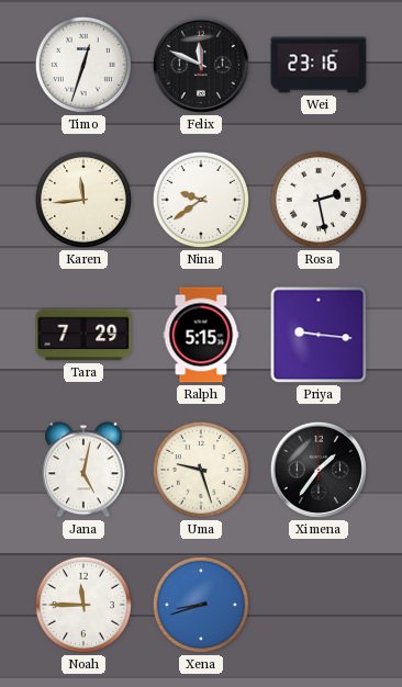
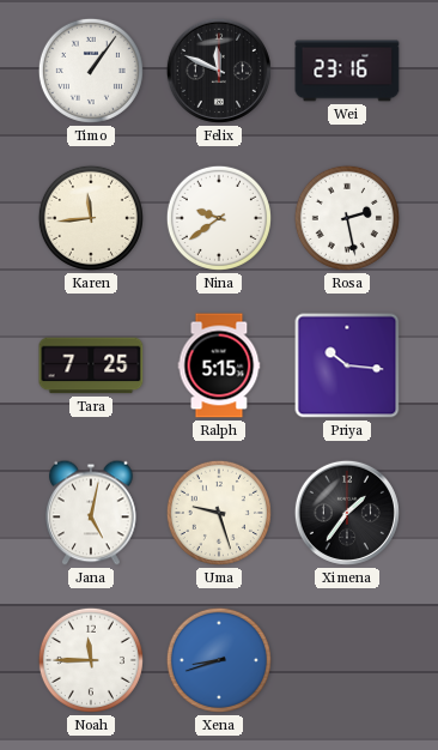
Timo: 12:33 -> 1:06 (91, 71)
Tara: 7:29 -> 7:25 (91, 365)
Priya: 9:16 -> 10:16 (347, 365)
